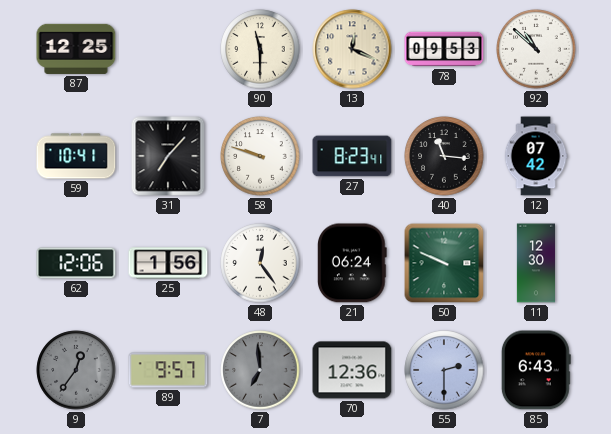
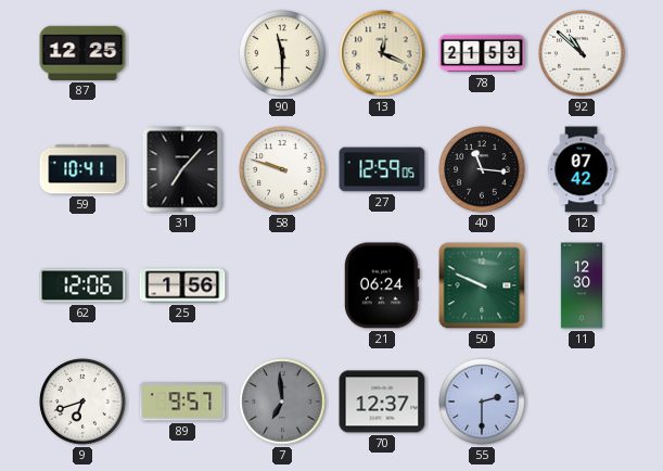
78: 09:53 -> 21:53 (482, 53)
27: 8:23 -> 12:59 (382, 169)
48: 12:24 -> none (260, 263)
9: 12:36 -> 6:42 (82, 402)
9 dial: grey -> white (82, 402)
70: 12:36 -> 12:37 (382, 402)
85: 6:43 -> none (536, 370)
